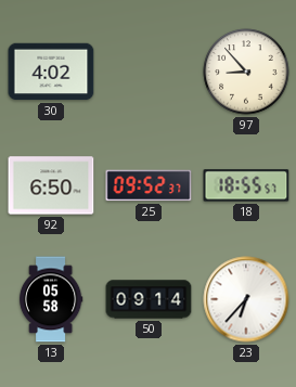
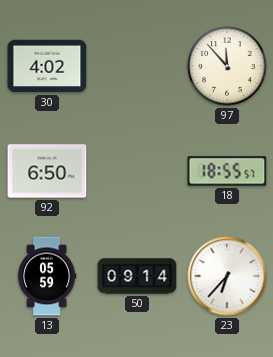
97: 8:53 -> 11:53 (227, 66)
25: 09:52 -> none (149, 185)
13: 05:58 -> 05:59 (47, 276)
